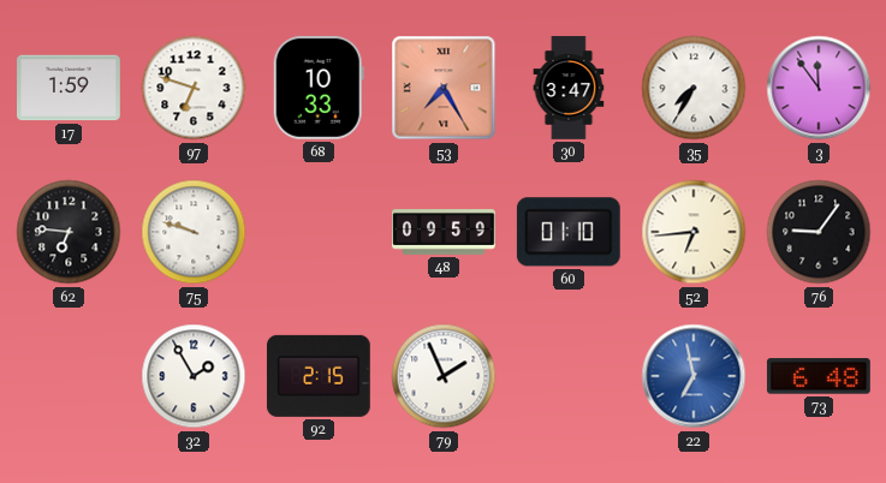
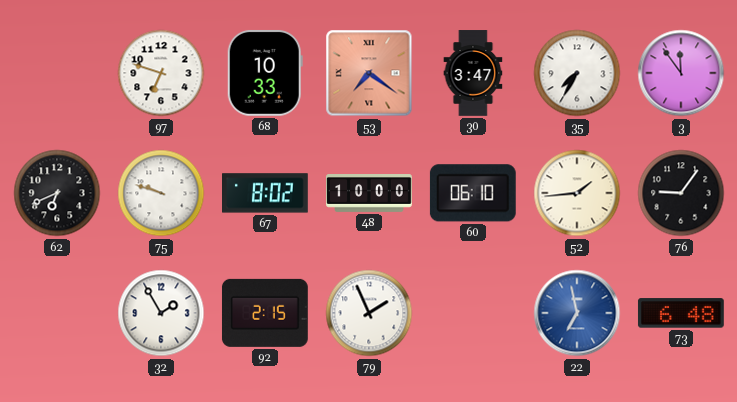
17: 1:59 -> none (70, 88)
53: 7:25 -> 7:21 (369, 73)
62: 6:46 -> 6:41 (57, 193)
67: none -> 8:02 (266, 193)
48: 09:59 -> 10:00 (369, 194)
60: 01:10 -> 06:10 (473, 193)
52: 6:44 -> 1:44 (577, 193)
